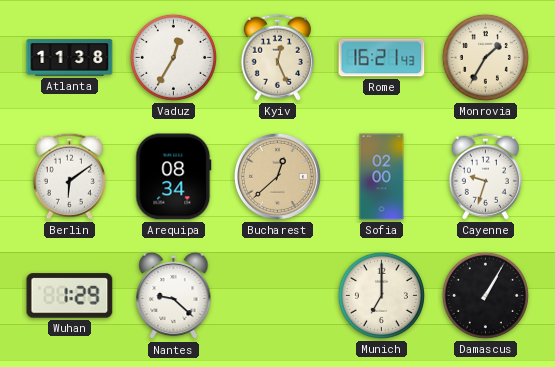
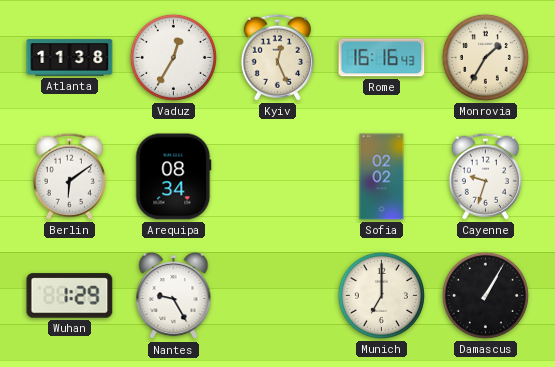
Rome: 16:21 -> 16:16 (382, 58)
Bucharest: 12:38 -> none (277, 176)
Sofia: 02:00 -> 02:02 (382, 177)
Nantes: 9:22 -> 9:25 (174, 296)
